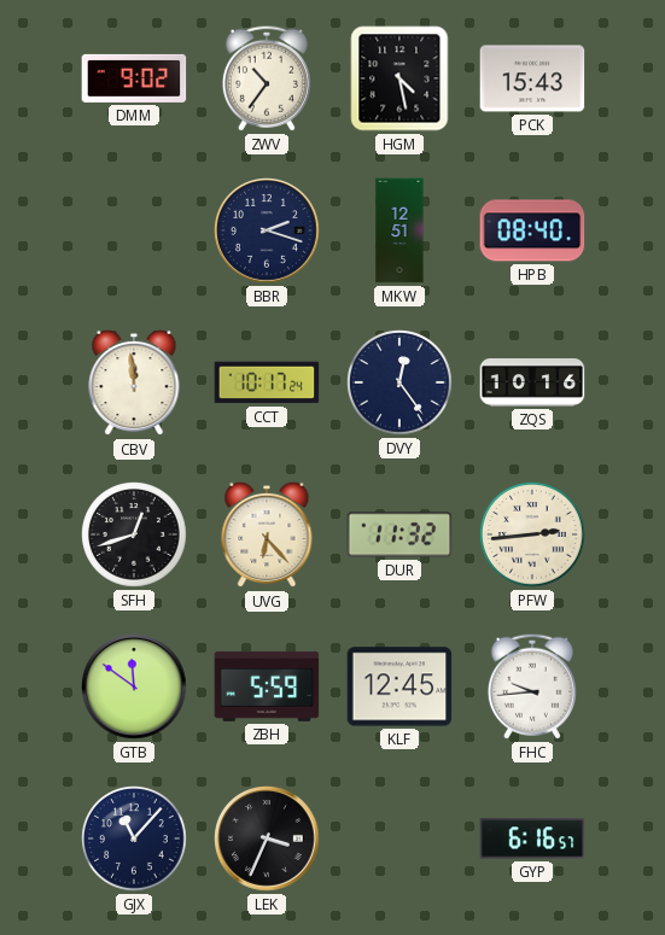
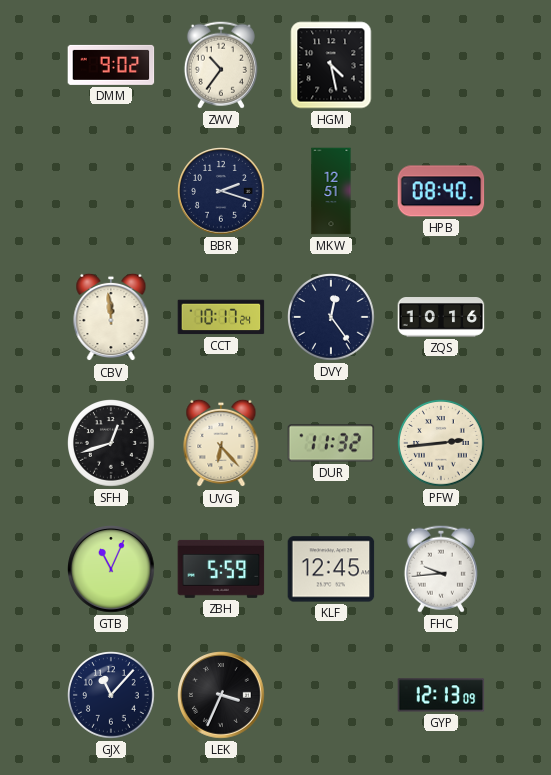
PCK: 15:43 -> none (532, 78)
GTB: 11:51 -> 11:04 (111, 569)
GYP: 6:16 -> 12:13 (441, 695)
